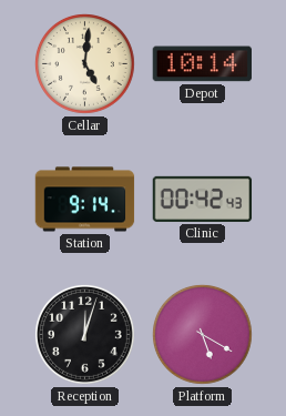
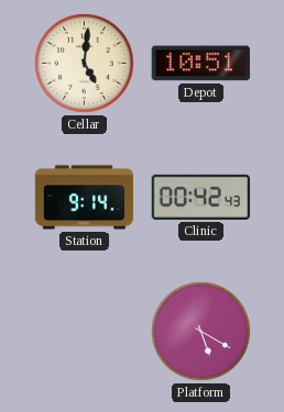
Depot: 10:14 -> 10:51 (201, 64)
Reception: 12:03 -> none (84, 334)
